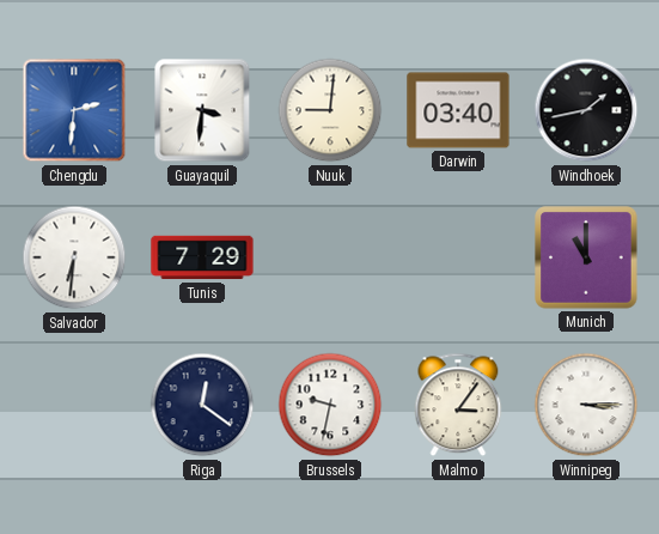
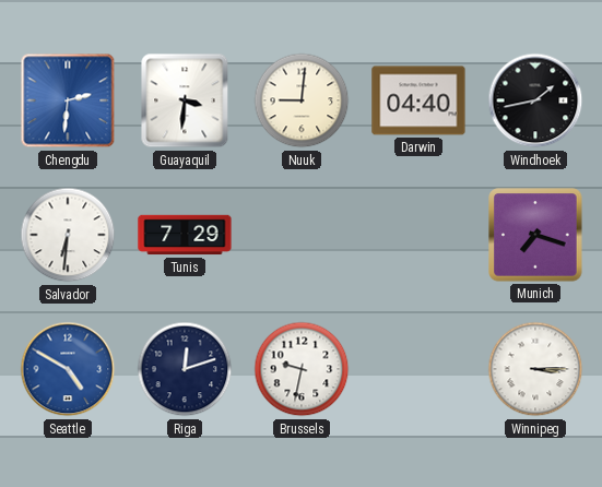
Darwin: 03:40 -> 04:40 (418, 100)
Munich: 11:00 -> 7:18 (535, 235)
Seattle: none -> 4:50 (68, 369)
Riga: 12:21 -> 12:12 (185, 369)
Malmo: 3:06 -> none (458, 405)
